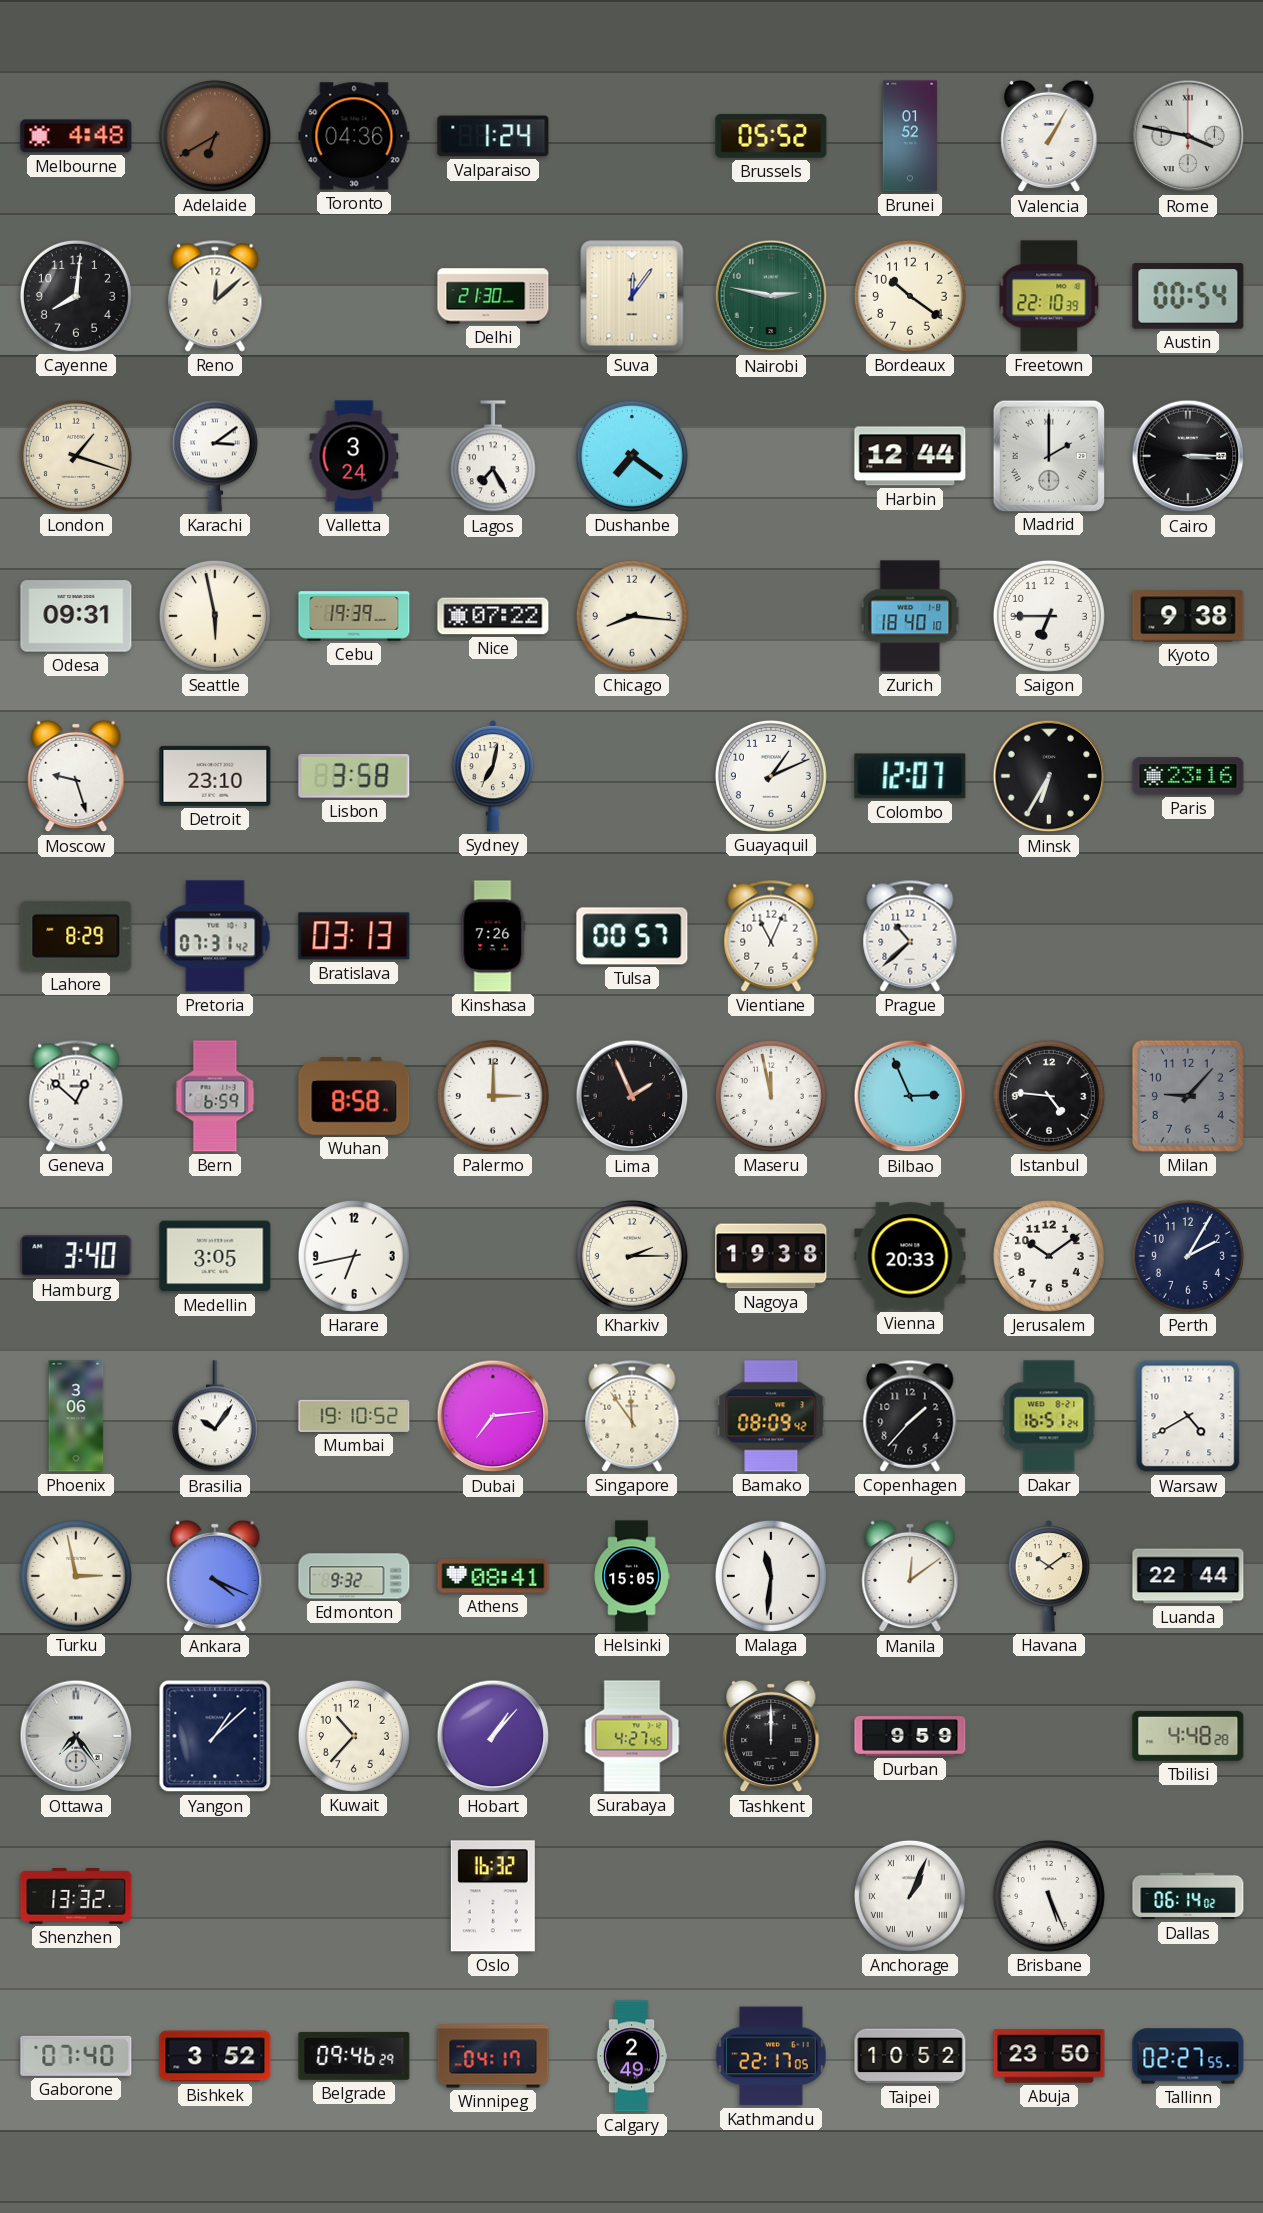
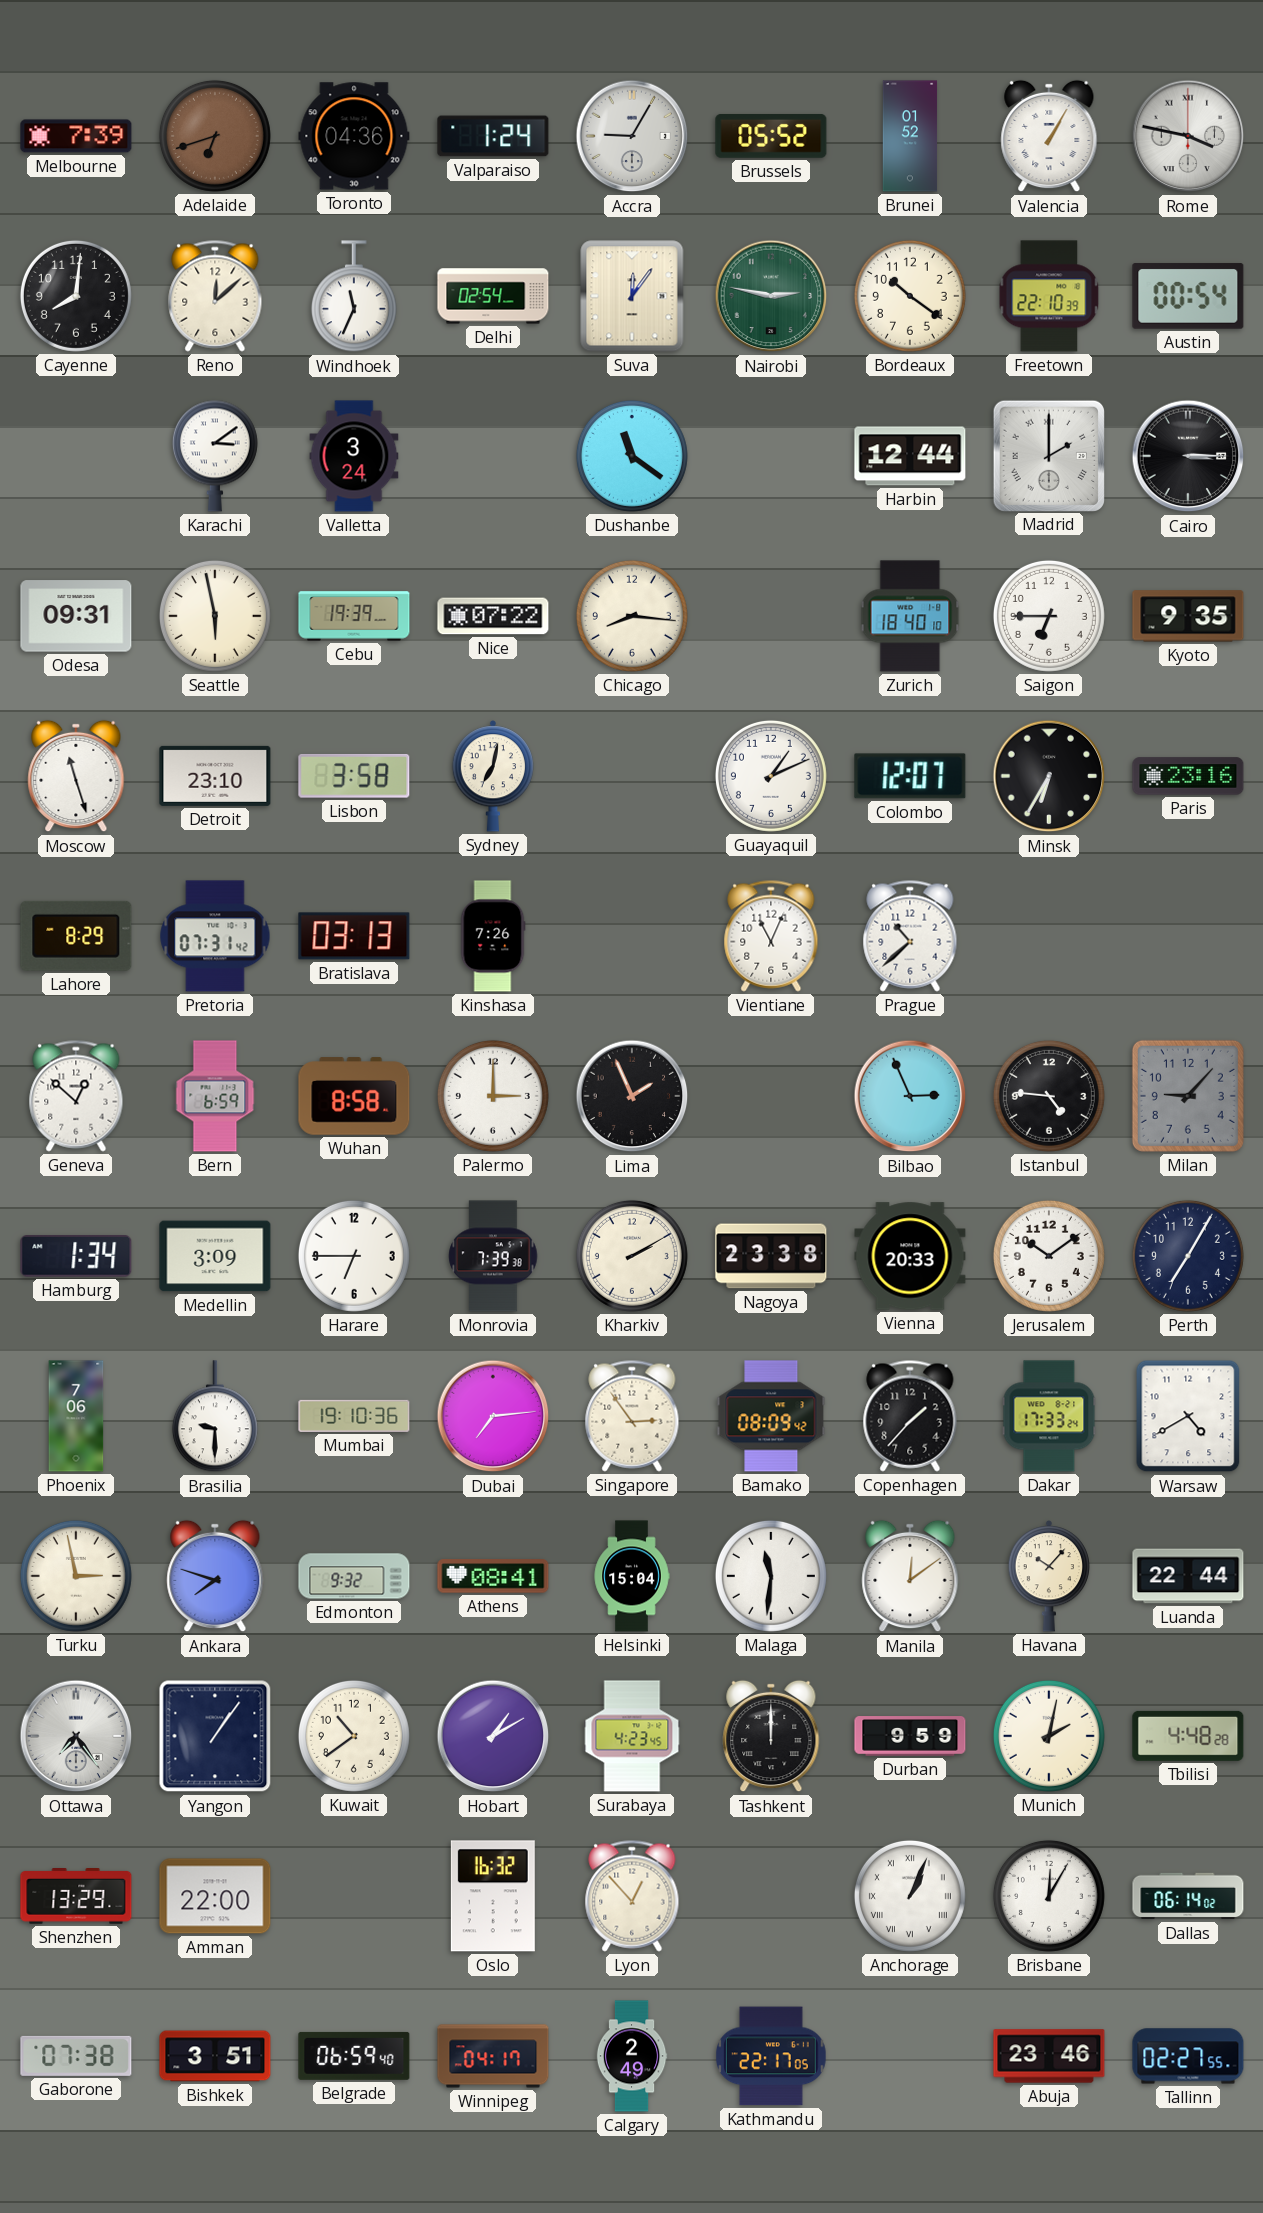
Melbourne: 4:48 -> 7:39 (76, 136)
Adelaide: 6:40 -> 6:42 (215, 136)
Accra: none -> 9:05 (632, 136)
Windhoek: none -> 11:34 (354, 297)
Delhi: 21:30 -> 02:54 (493, 296)
London: 1:18 -> none (76, 456)
Lagos: 7:25 -> none (493, 457)
Dushanbe: 7:21 -> 11:21 (632, 456)
Kyoto: 9:38 -> 9:35 (1188, 616)
Moscow: 9:27 -> 11:27 (76, 776)
Tulsa: 00:57 -> none (632, 936)
Maseru: 11:58 -> none (771, 1096)
Hamburg: 3:40 -> 1:34 (76, 1257)
Medellin: 3:05 -> 3:09 (215, 1256)
Harare: 6:43 -> 6:45 (354, 1256)
Monrovia: none -> 7:39 (493, 1256)
Kharkiv: 2:15 -> 2:10 (632, 1256)
Nagoya: 19:38 -> 23:38 (771, 1256)
Perth: 2:05 -> 7:05 (1188, 1256)
Phoenix: 3:06 -> 7:06 (76, 1416)
Brasilia: 10:06 -> 9:30 (215, 1417)
Mumbai: 19:10:52 -> 19:10:36 (354, 1416)
Singapore: 11:54 -> 2:54 (632, 1416)
Dakar: 16:51 -> 17:33 (1049, 1416)
Ankara: 4:19 -> 7:48 (215, 1576)
Helsinki: 15:05 -> 15:04 (632, 1576)
Havana: 10:09 -> 10:07 (1048, 1576)
Yangon: 1:08 -> 1:06 (215, 1736)
Kuwait: 10:37 -> 10:39 (354, 1736)
Hobart: 1:07 -> 1:10 (493, 1736)
Surabaya: 4:27 -> 4:23 (632, 1736)
Munich: none -> 2:02 (1049, 1736)
Shenzhen: 13:32 -> 13:29 (76, 1897)
Amman: none -> 22:00 (215, 1896)
Lyon: none -> 12:53 (632, 1896)
Brisbane: 5:26 -> 12:05 (1049, 1896)
Gaborone: 07:40 -> 07:38 (76, 2056)
Bishkek: 3:52 -> 3:51 (215, 2056)
Belgrade: 09:46 -> 06:59 (354, 2056)
Taipei: 10:52 -> none (910, 2056)
Abuja: 23:50 -> 23:46 (1049, 2056)
